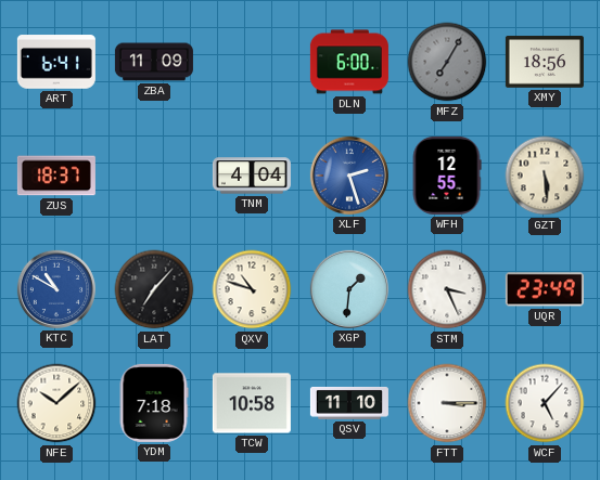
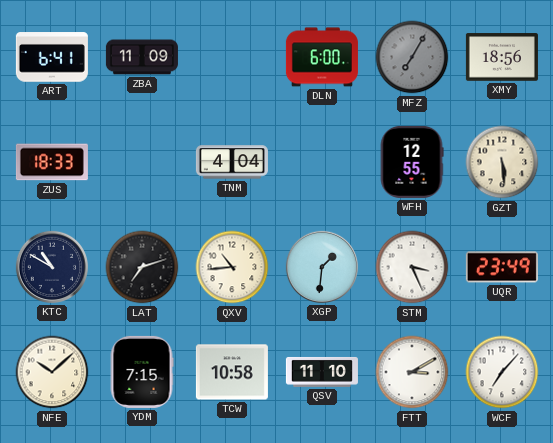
ZUS: 18:37 -> 18:33 (52, 162)
XLF: 2:27 -> none (348, 176)
KTC dial: blue -> navy (51, 267)
LAT: 7:07 -> 7:12 (142, 267)
QXV: 10:48 -> 10:44 (232, 267)
YDM: 7:18 -> 7:15 (142, 372)
FTT: 3:15 -> 3:10 (412, 372)
WCF: 5:07 -> 7:07 (502, 372)
